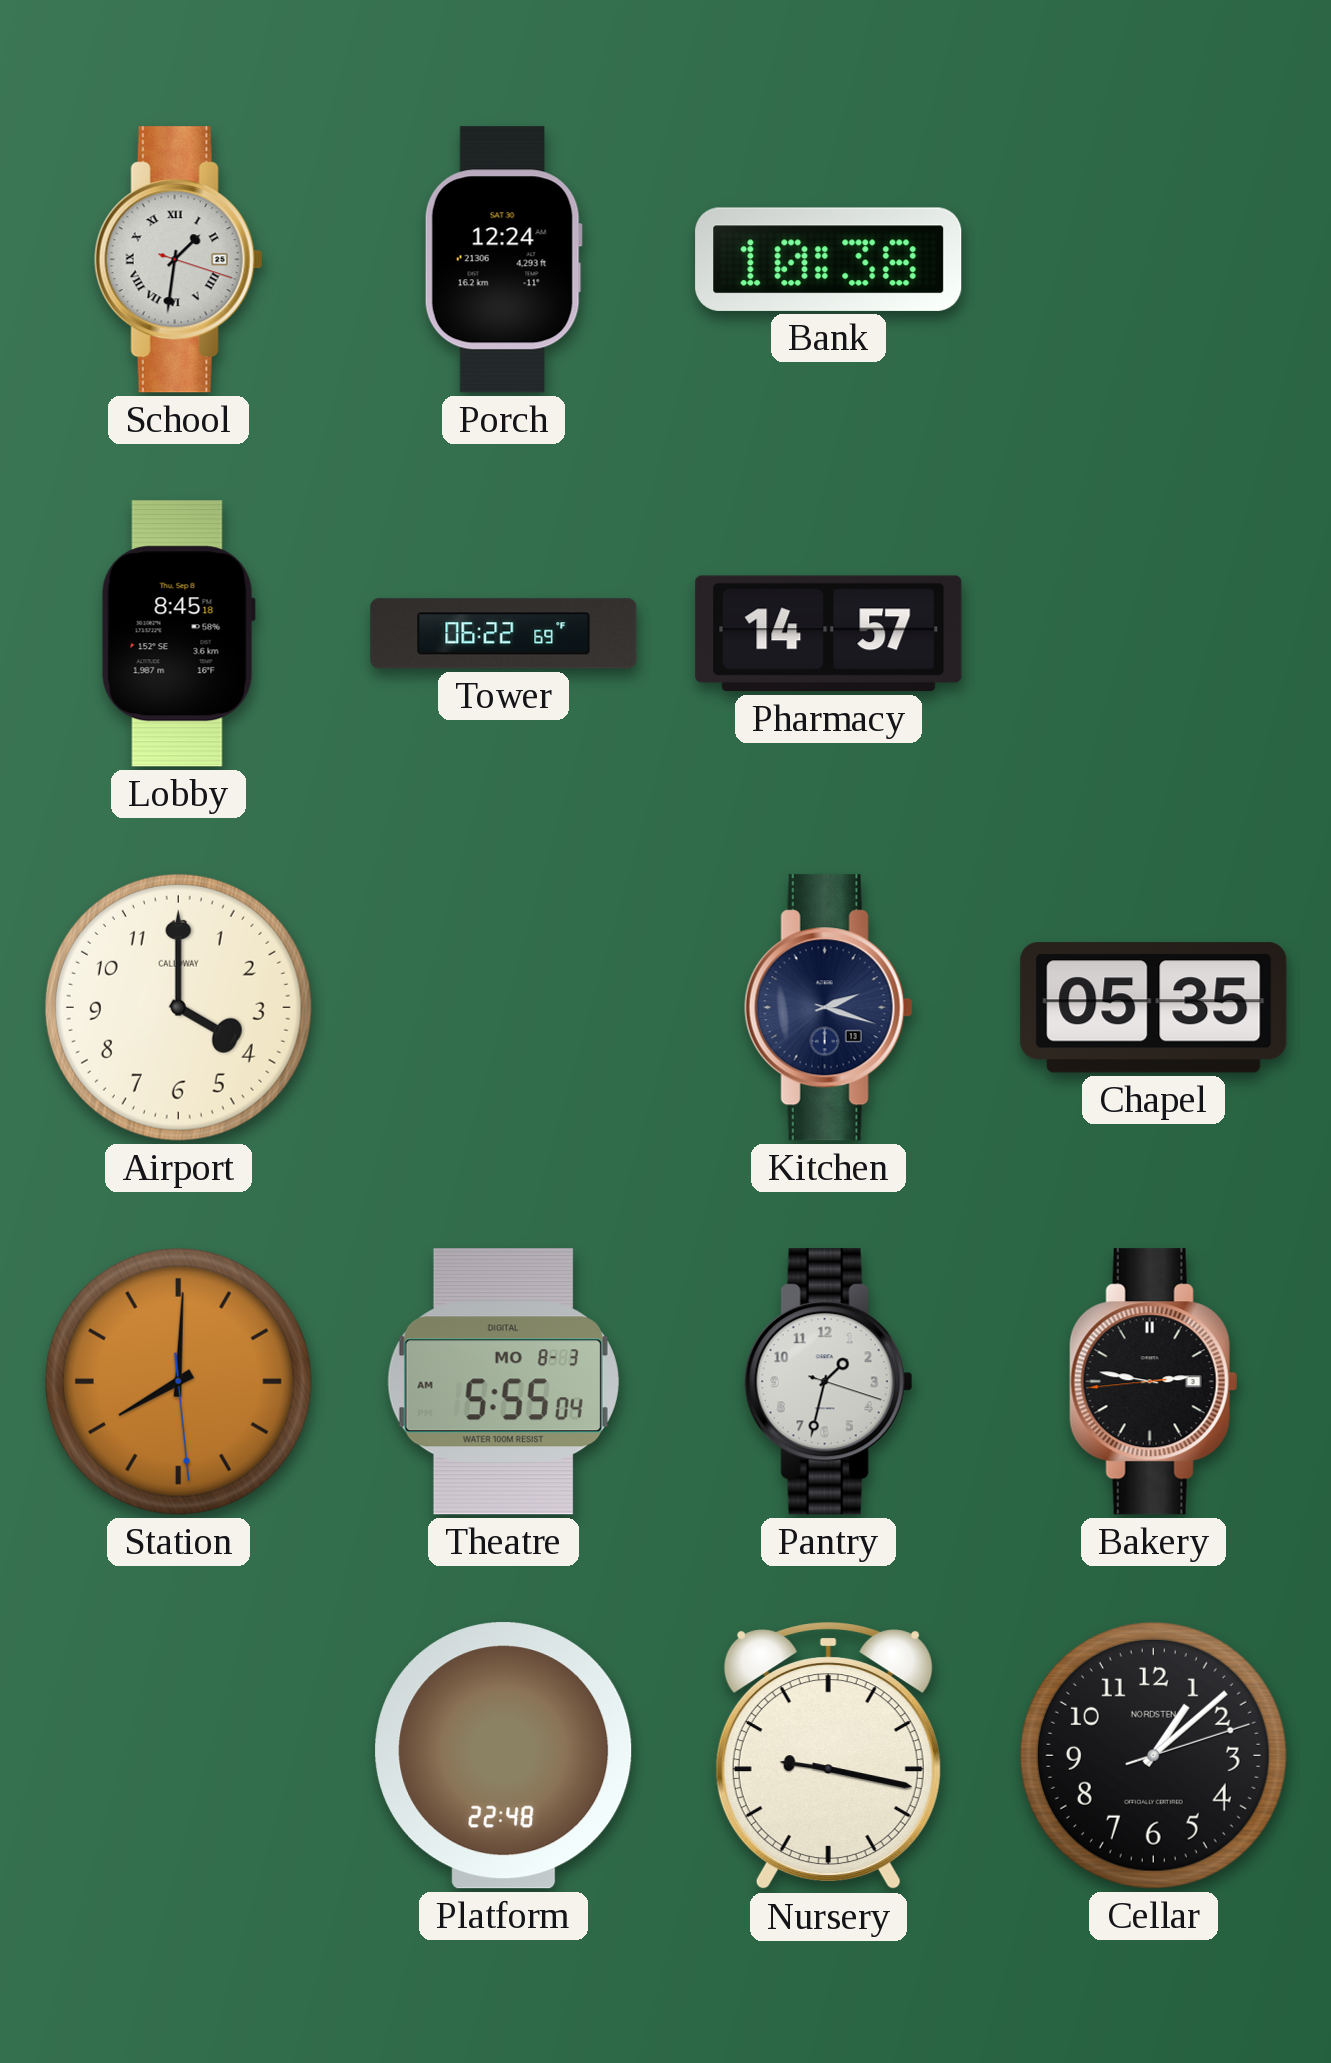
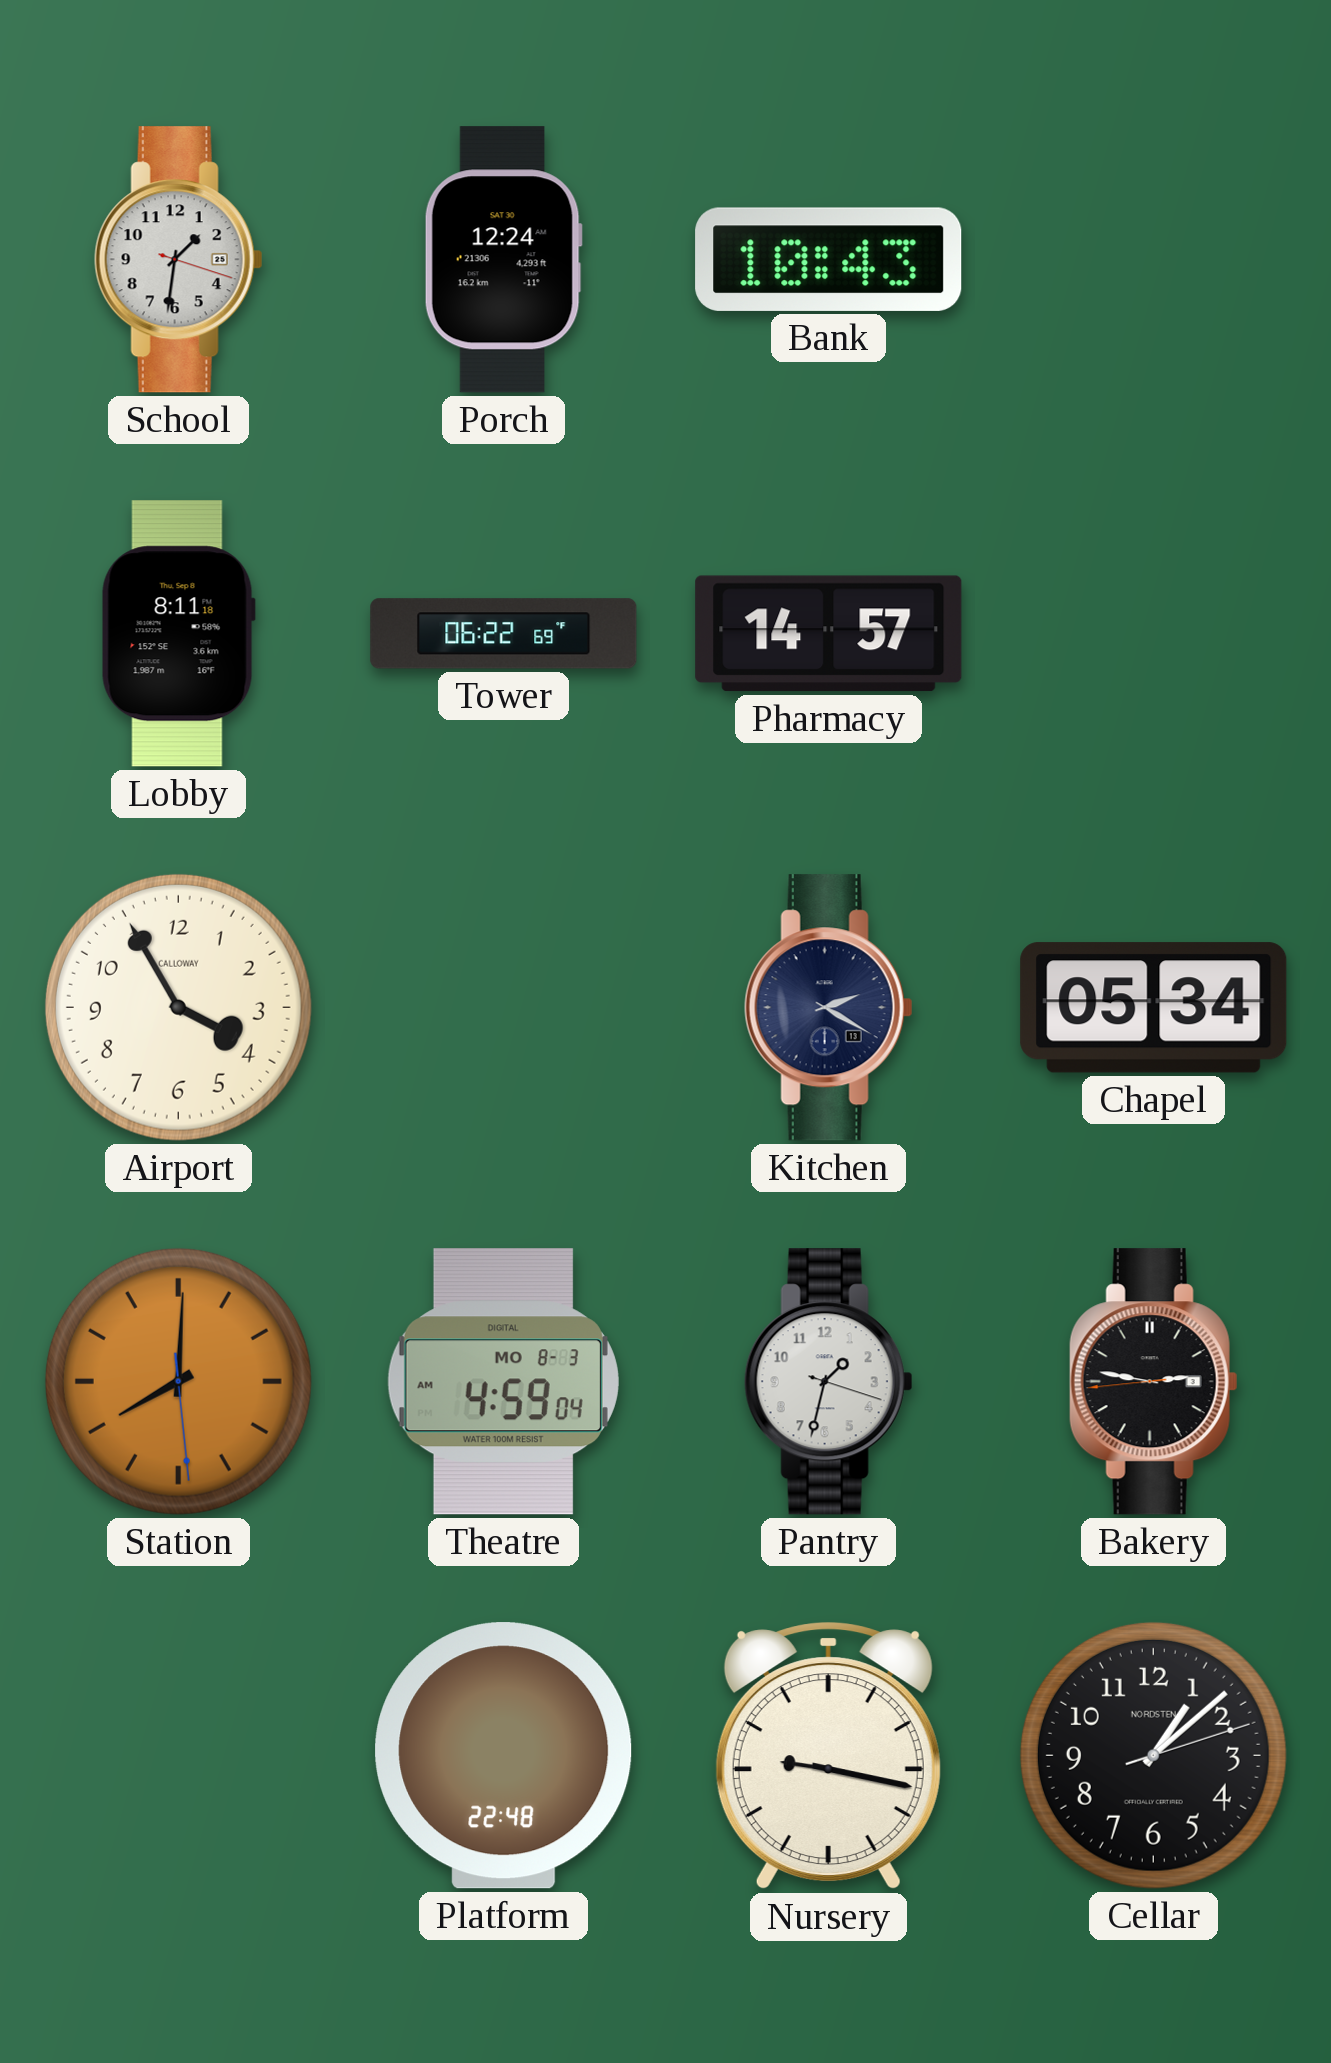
School numerals: Roman -> Arabic (178, 260)
Bank: 10:38 -> 10:43 (829, 259)
Lobby: 8:45 -> 8:11 (178, 634)
Airport: 4:00 -> 3:55 (178, 1007)
Kitchen: 2:18 -> 2:20 (828, 1008)
Chapel: 05:35 -> 05:34 (1154, 1008)
Theatre: 5:55 -> 4:59 (503, 1382)
